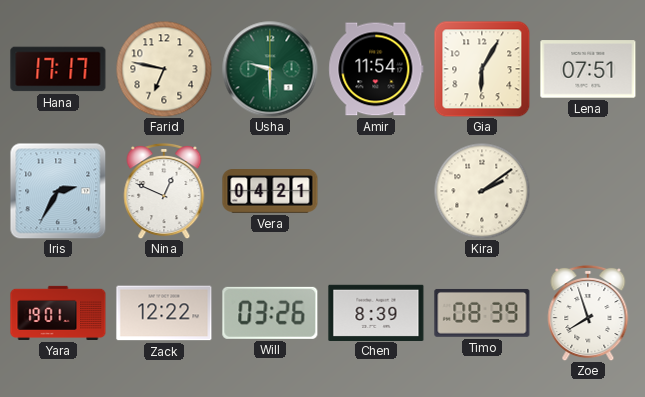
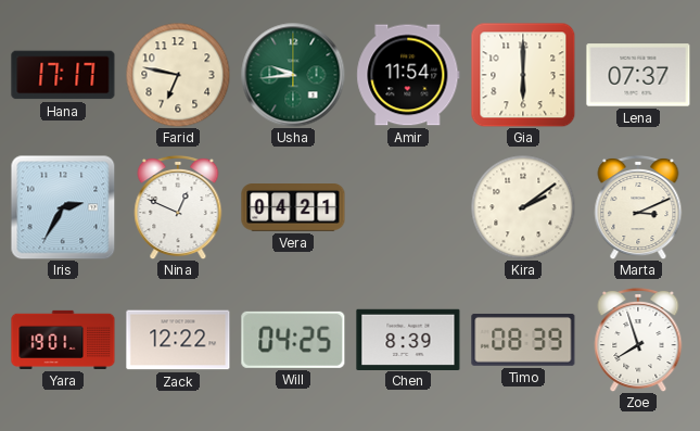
Usha: 9:30 -> 9:44 (293, 75)
Gia: 6:05 -> 6:00 (523, 75)
Lena: 07:51 -> 07:37 (638, 75)
Marta: none -> 3:11 (638, 207)
Will: 03:26 -> 04:25 (293, 340)
